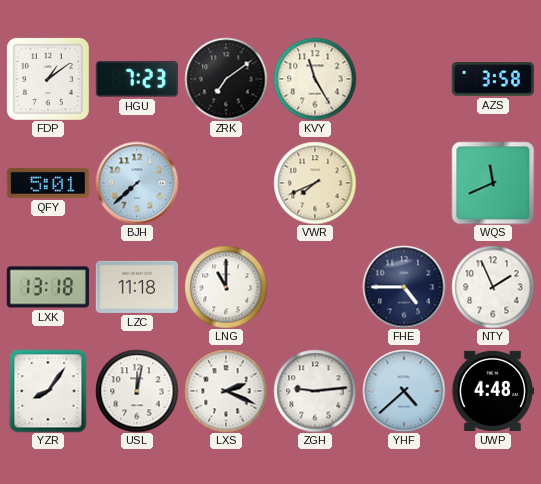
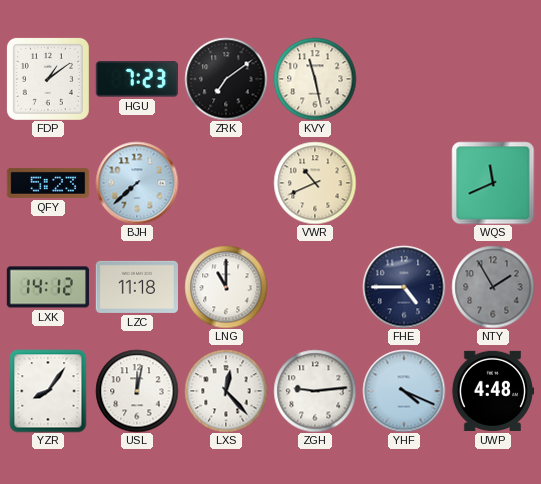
KVY: 11:25 -> 11:28 (315, 79)
AZS: 3:58 -> none (492, 80)
QFY: 5:01 -> 5:23 (48, 183)
VWR: 7:41 -> 10:41 (315, 183)
LXK: 13:18 -> 14:12 (48, 287)
NTY: 1:56 -> 1:55 (493, 287)
NTY dial: white -> grey (493, 287)
LXS: 2:19 -> 12:23 (226, 391)
YHF: 4:38 -> 4:19 (404, 391)
